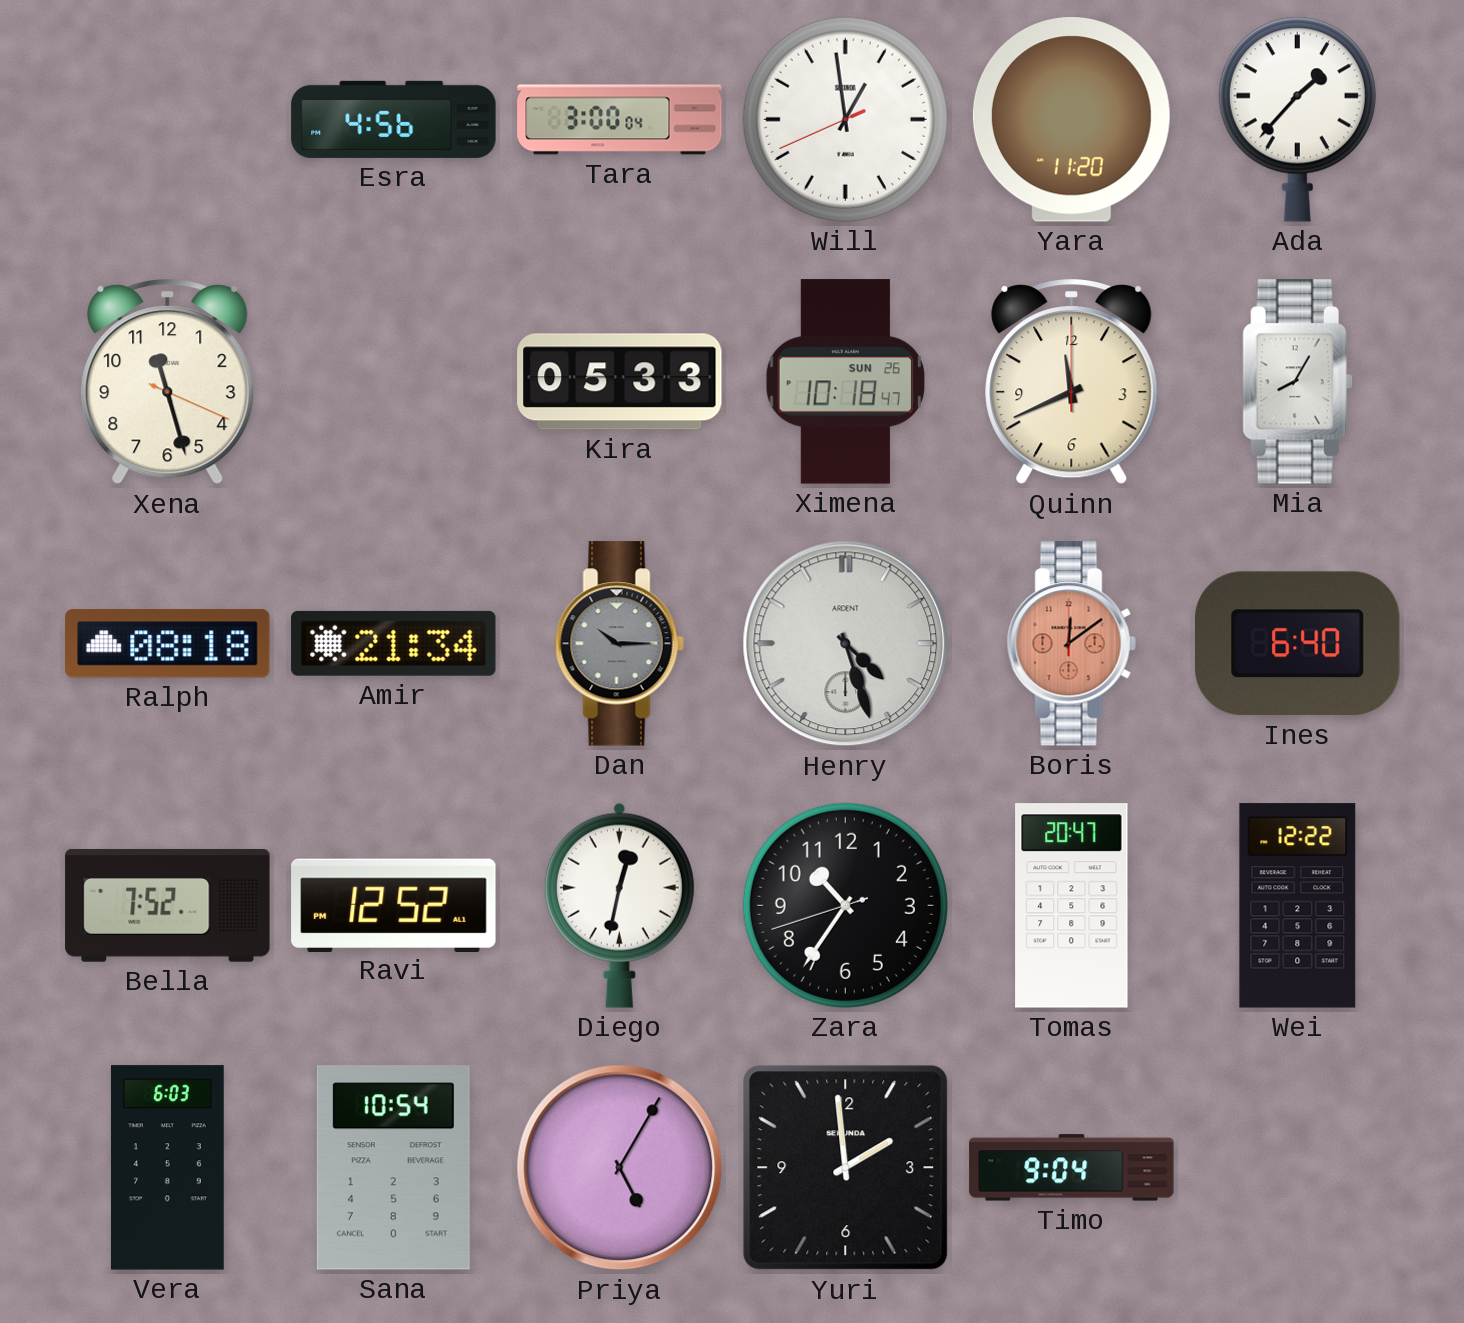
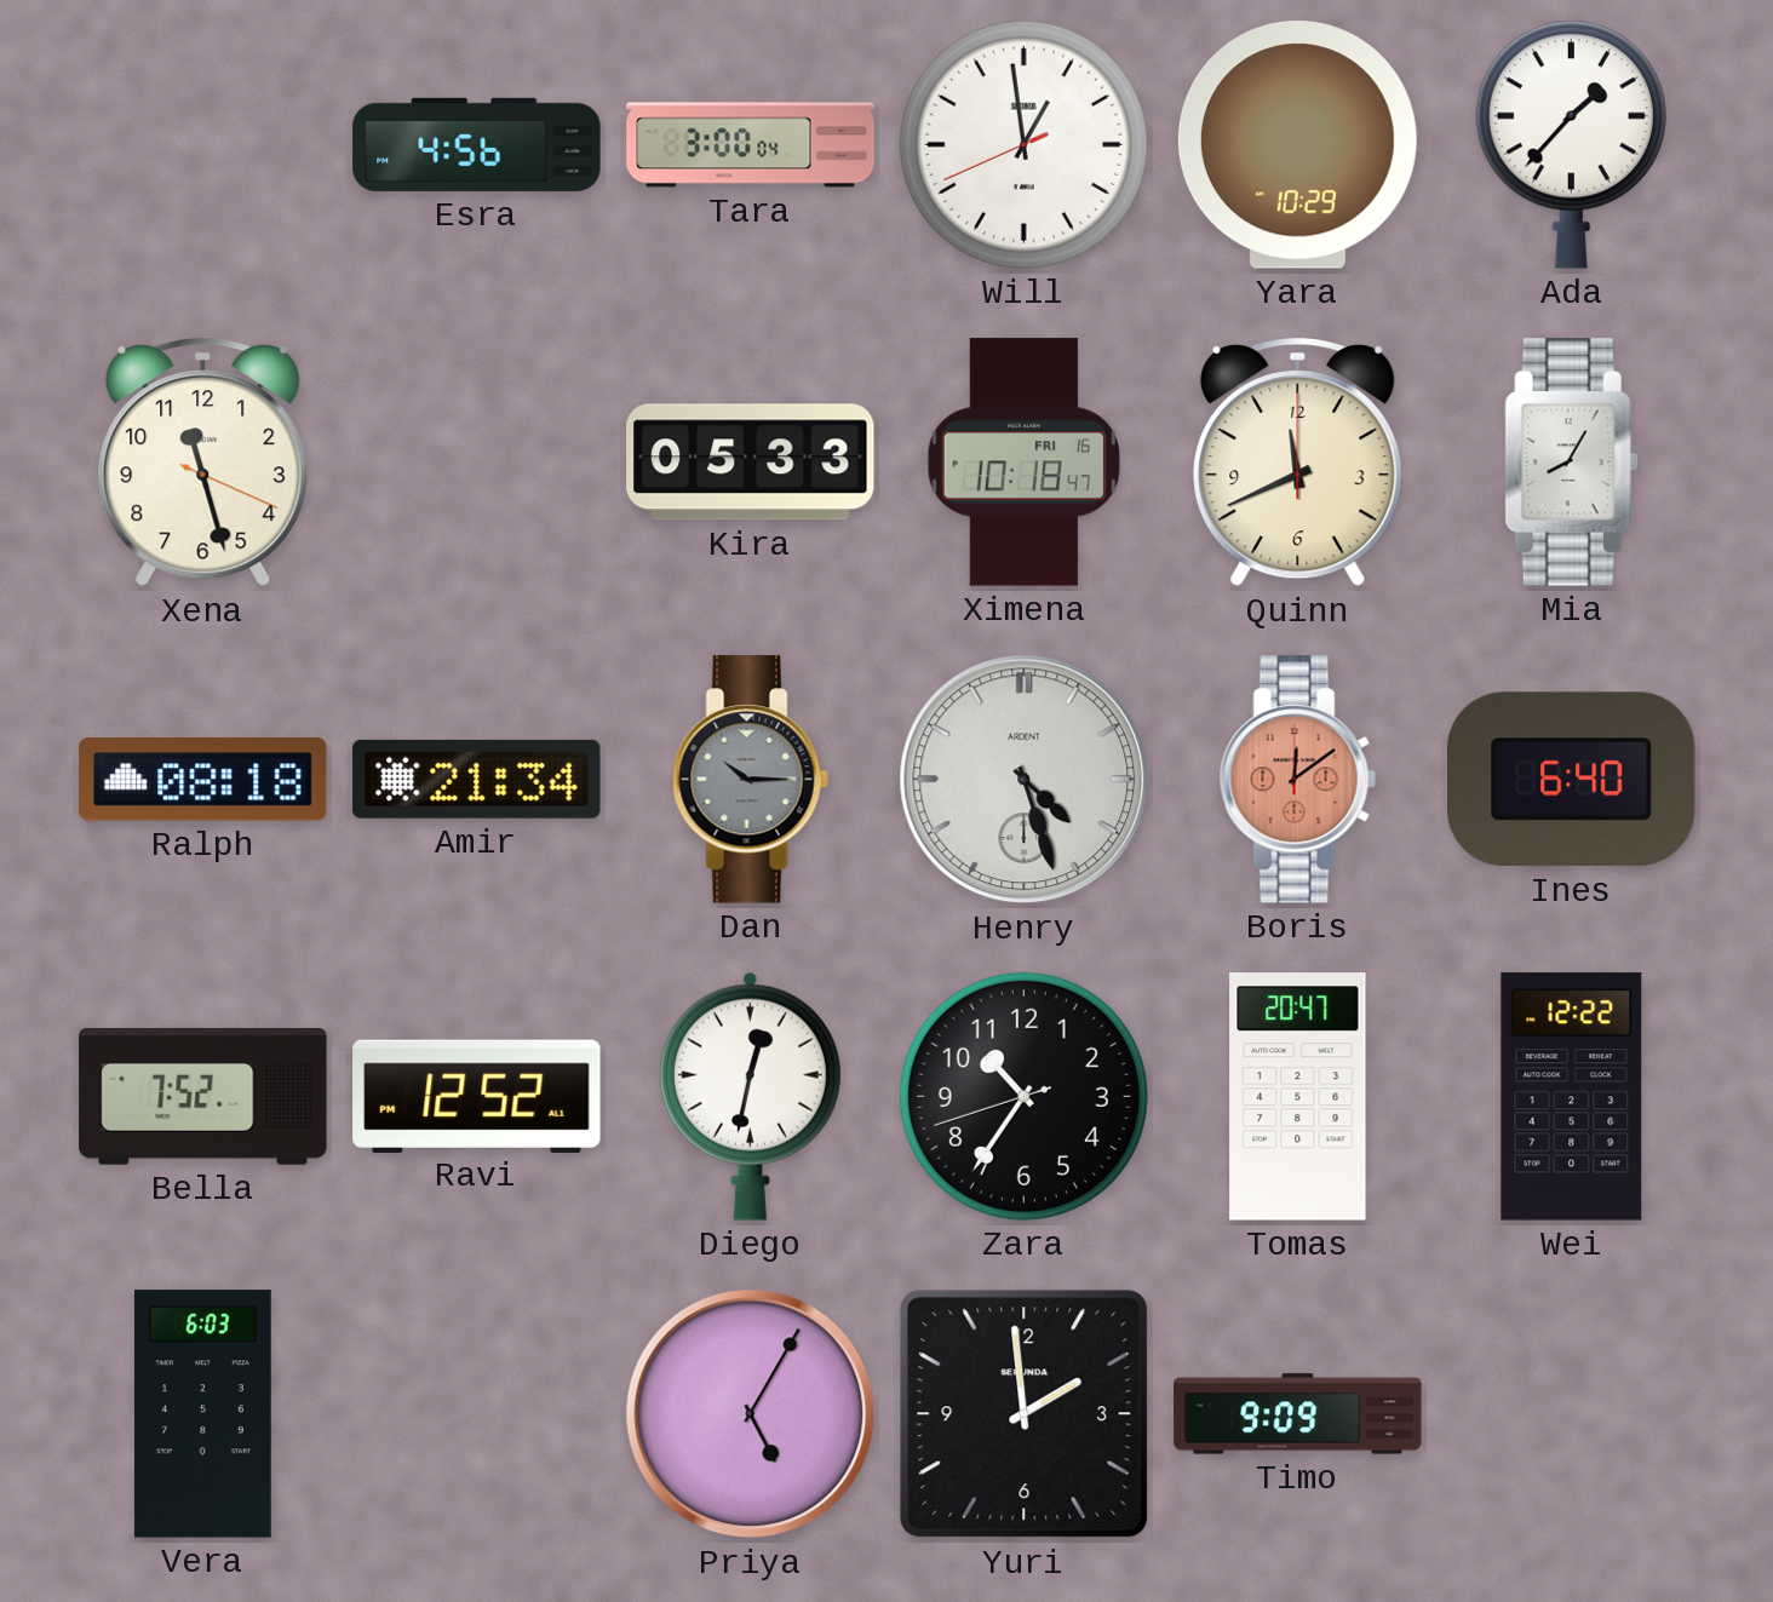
Yara: 11:20 -> 10:29 (1297, 145)
Ximena date: SUN 26 -> FRI 16 (1023, 463)
Sana: 10:54 -> none (393, 1168)
Timo: 9:04 -> 9:09 (1298, 1414)
